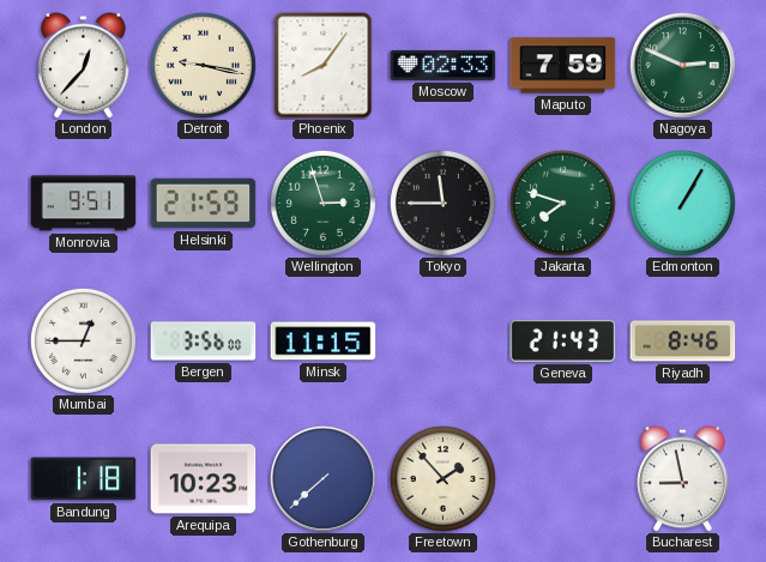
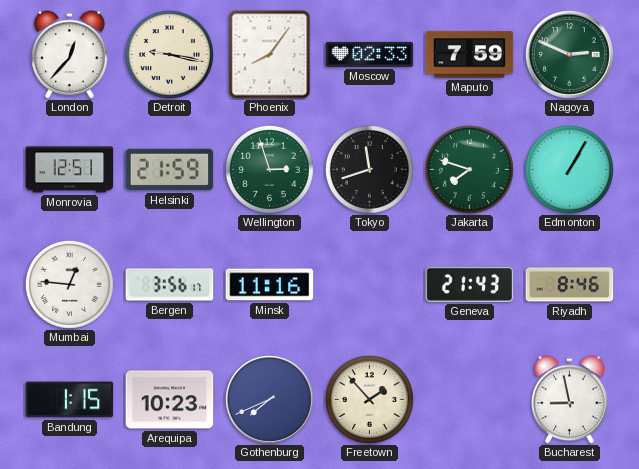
Monrovia: 9:51 -> 12:51 (70, 170)
Tokyo: 11:45 -> 11:42 (369, 169)
Mumbai: 12:45 -> 12:46 (69, 284)
Bergen: 3:56:00 -> 3:56:17 (170, 285)
Minsk: 11:15 -> 11:16 (270, 285)
Bandung: 1:18 -> 1:15 (70, 400)
Gothenburg: 7:38 -> 7:41 (269, 399)
